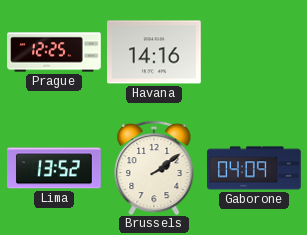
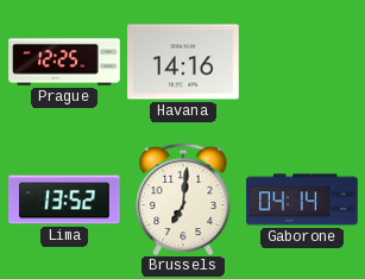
Brussels: 2:09 -> 7:01 (183, 199)
Gaborone: 04:09 -> 04:14 (302, 199)
